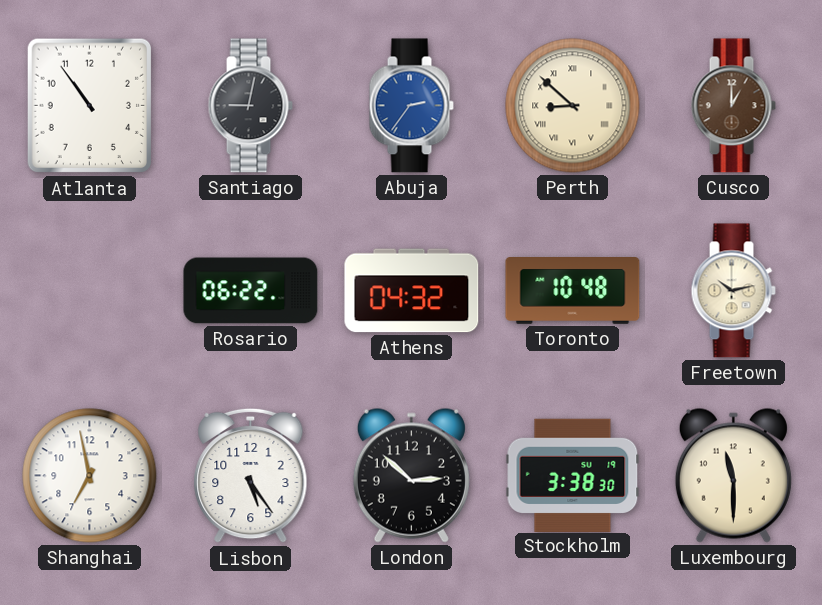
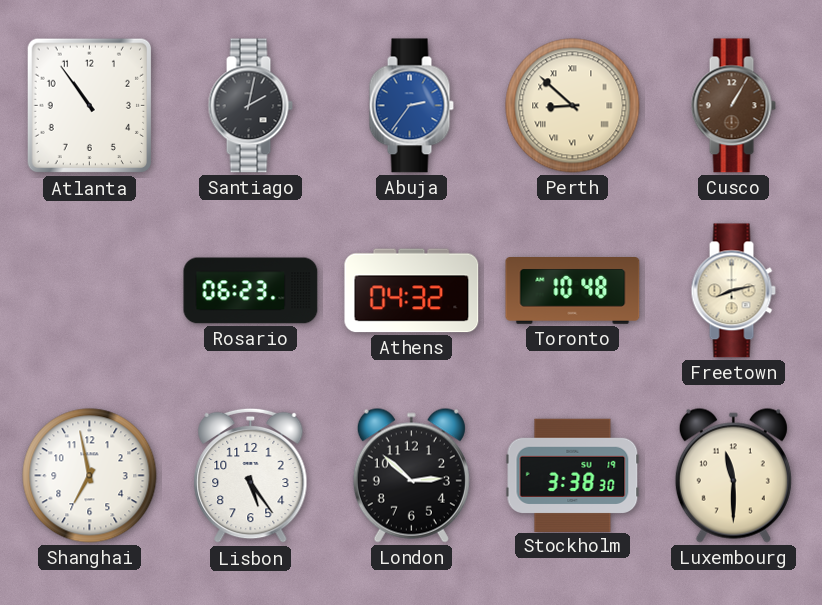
Santiago: 9:02 -> 2:02 (250, 106)
Cusco: 1:00 -> 1:05 (733, 106)
Rosario: 06:22 -> 06:23 (251, 291)
Freetown: 10:13 -> 8:13 (733, 291)
